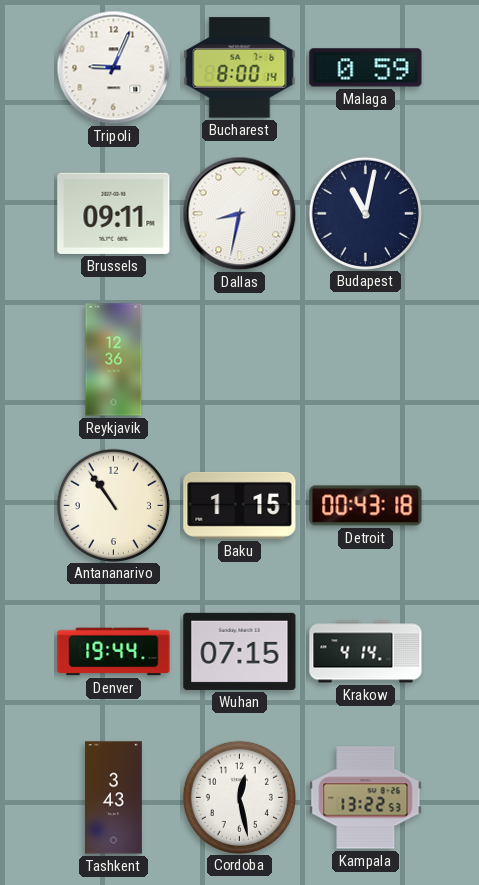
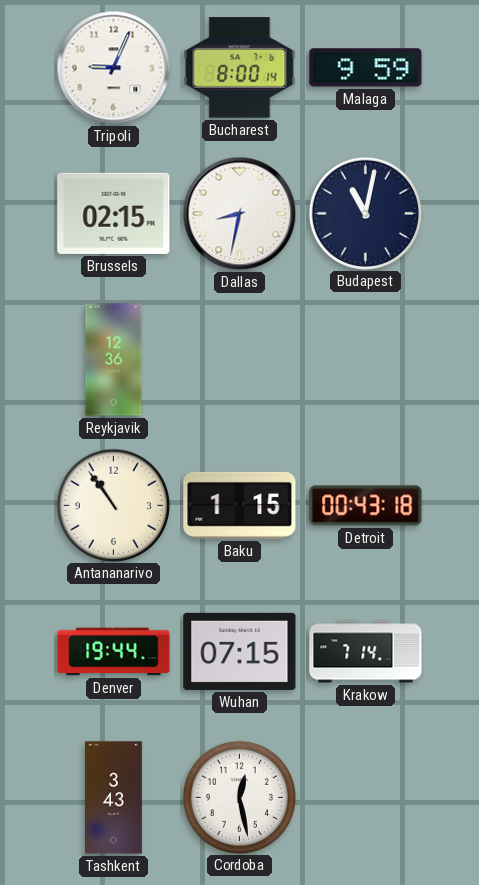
Malaga: 0:59 -> 9:59 (366, 68)
Brussels: 09:11 -> 02:15 (114, 213)
Krakow: 4:14 -> 7:14 (366, 652)
Kampala: 13:22 -> none (366, 798)
